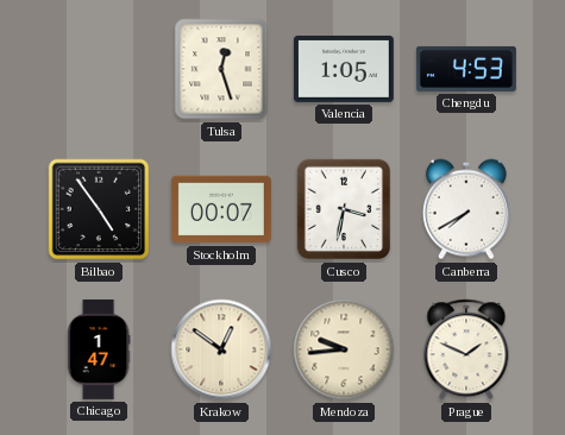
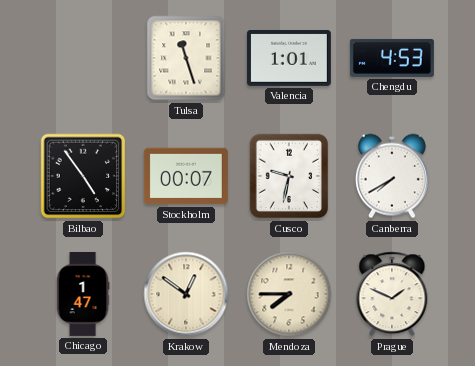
Tulsa: 12:27 -> 11:27 (186, 58)
Valencia: 1:05 -> 1:01 (289, 58)
Cusco: 3:32 -> 9:32 (289, 176)
Mendoza: 9:44 -> 7:45 (289, 294)
